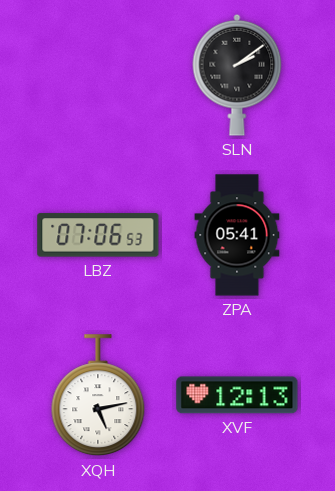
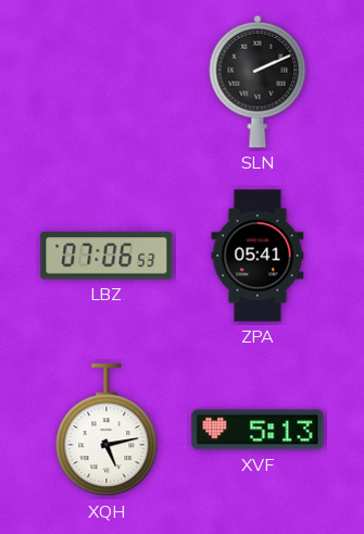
SLN: 2:09 -> 2:11 (258, 82)
XVF: 12:13 -> 5:13 (258, 430)
